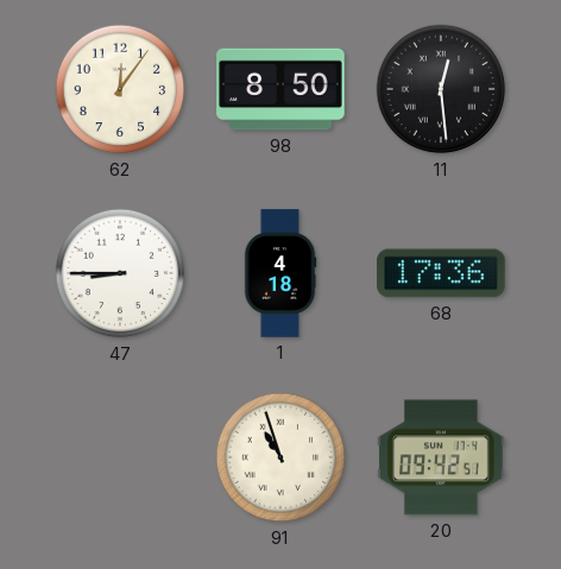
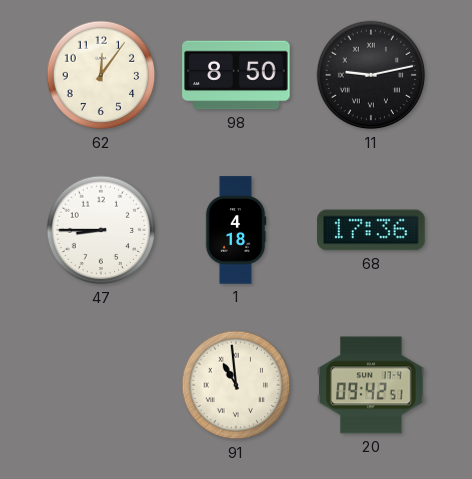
11: 12:29 -> 9:13 (371, 75)
91: 10:57 -> 10:59 (236, 385)
